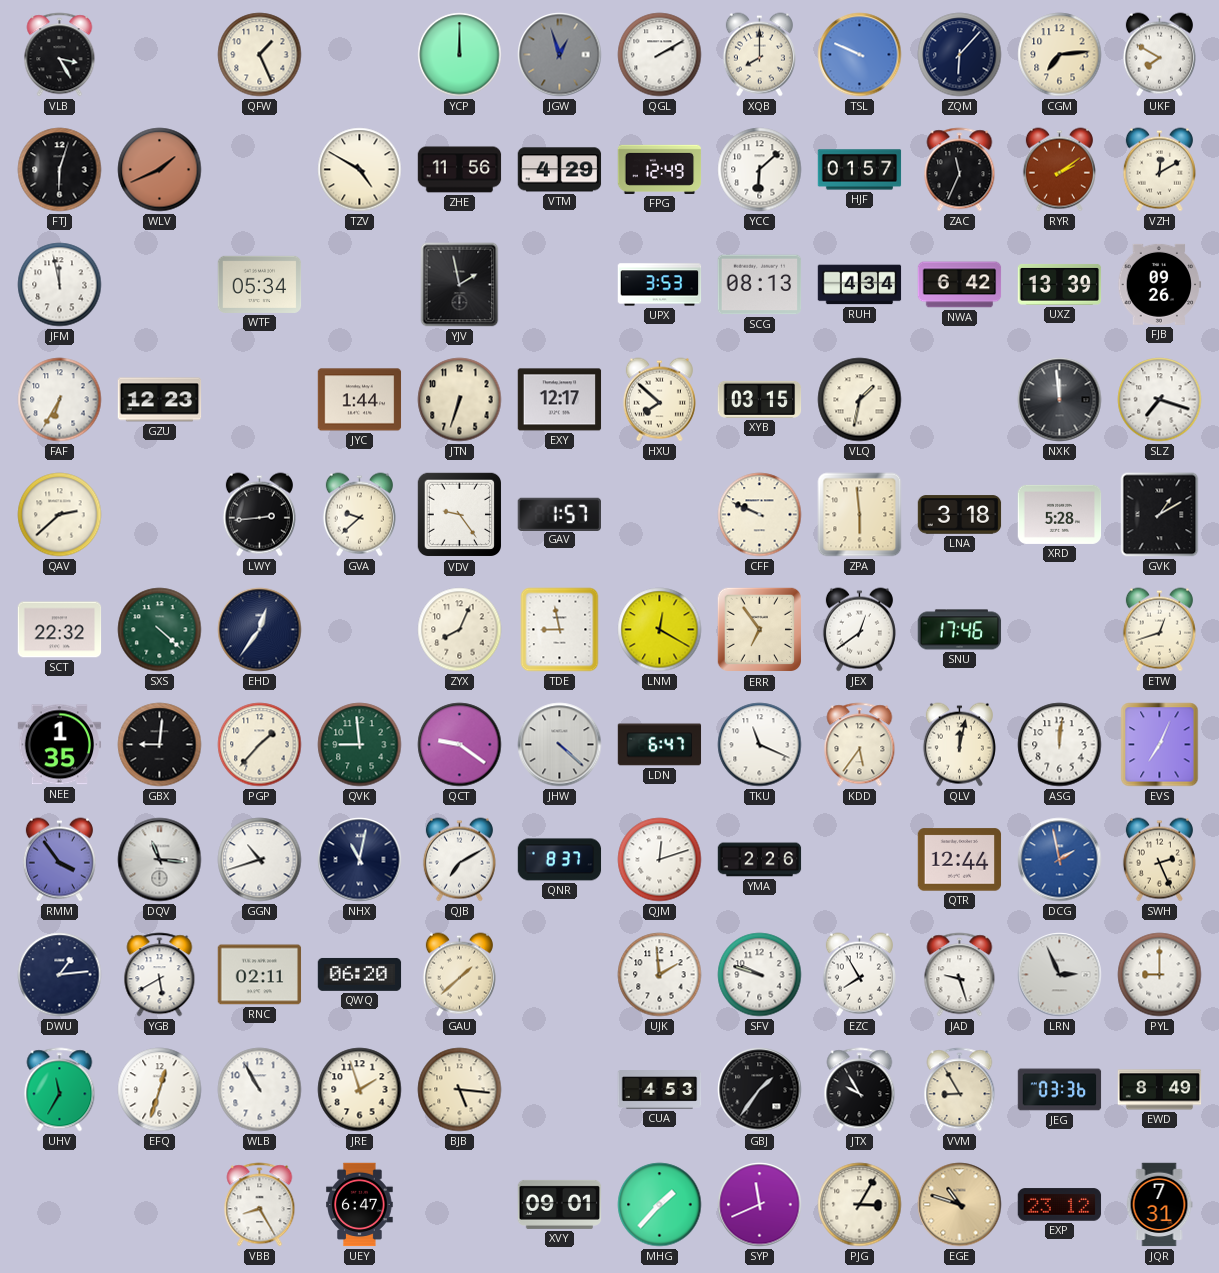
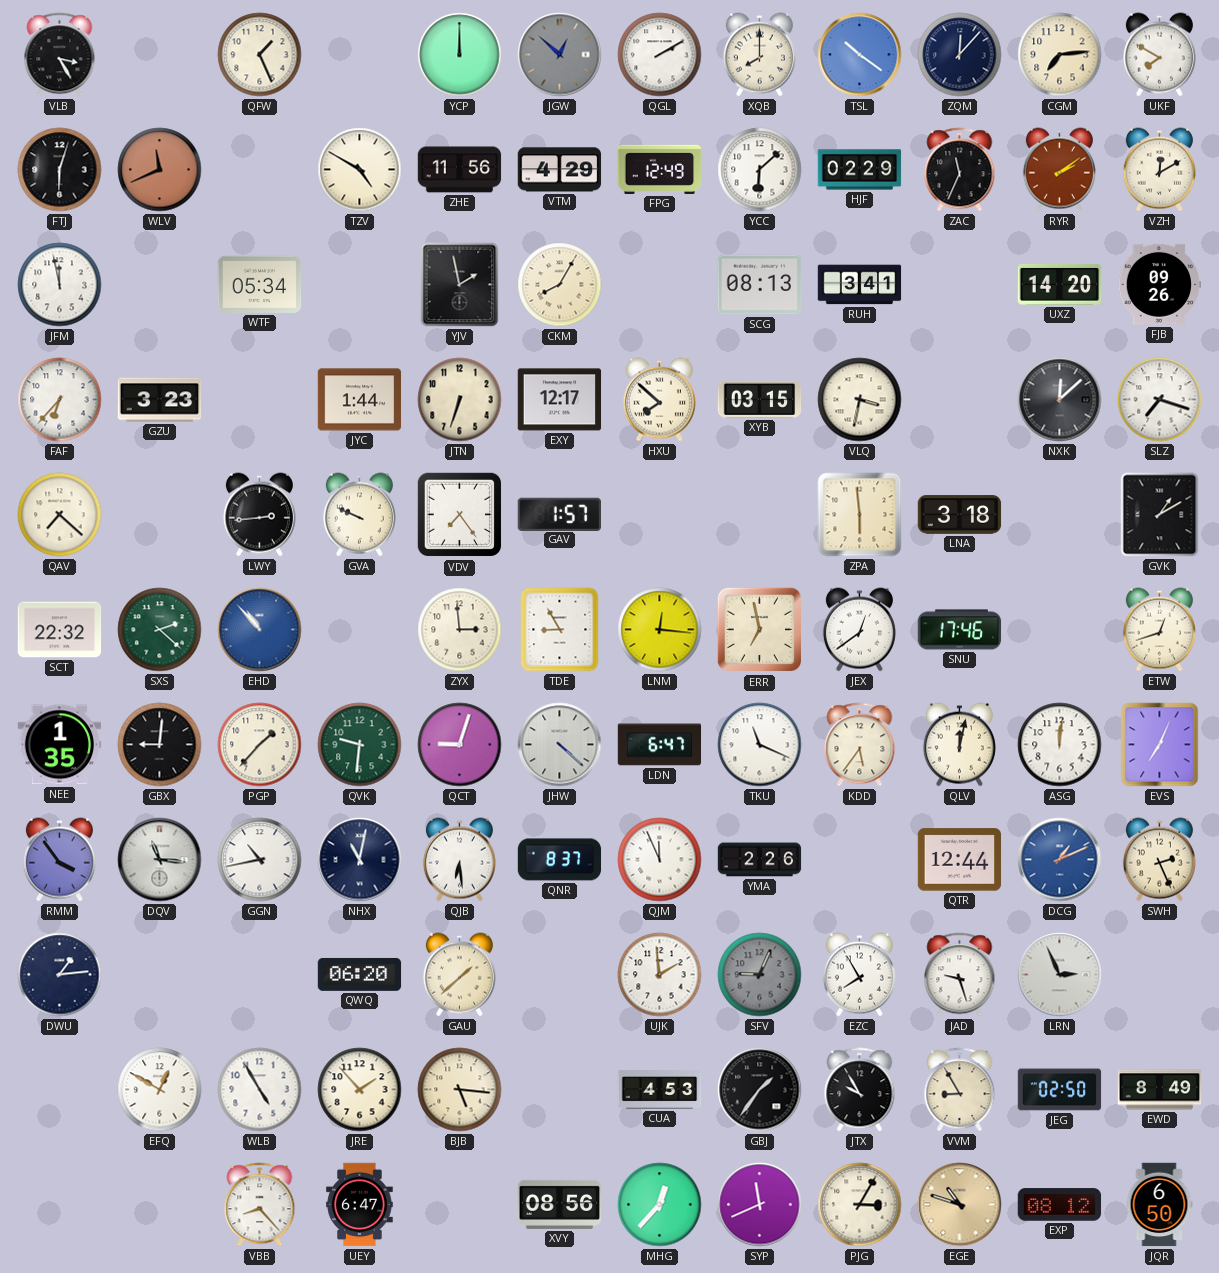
JGW: 12:57 -> 12:52 (560, 55)
TSL: 9:49 -> 10:21 (860, 55)
ZQM: 6:07 -> 12:07 (960, 55)
WLV: 1:41 -> 11:41 (160, 170)
HJF: 01:57 -> 02:29 (860, 170)
CKM: none -> 8:05 (560, 285)
UPX: 3:53 -> none (660, 285)
RUH: 4:34 -> 3:41 (860, 285)
NWA: 6:42 -> none (960, 285)
UXZ: 13:39 -> 14:20 (1060, 284)
FAF: 6:35 -> 6:37 (60, 400)
GZU: 12:23 -> 3:23 (160, 400)
VLQ: 1:32 -> 3:32 (860, 400)
NXK: 11:59 -> 12:08 (1060, 400)
QAV: 2:38 -> 7:22 (60, 515)
GVA: 9:38 -> 9:49 (359, 515)
VDV: 9:24 -> 7:24 (460, 515)
CFF: 9:49 -> none (760, 515)
XRD: 5:28 -> none (1060, 514)
SXS: 4:22 -> 2:22 (160, 630)
EHD: 12:36 -> 10:53 (260, 630)
EHD dial: navy -> blue (260, 630)
ZYX: 8:04 -> 2:59 (460, 630)
TDE: 8:58 -> 8:55 (560, 630)
LNM: 12:20 -> 12:16 (660, 630)
ERR: 6:54 -> 6:58 (760, 630)
QVK: 8:59 -> 9:31 (360, 745)
QCT: 9:21 -> 9:03 (460, 745)
GGN: 10:42 -> 10:43 (260, 860)
QJB: 7:10 -> 6:29 (459, 860)
QJM: 12:12 -> 11:56 (660, 860)
DCG: 1:58 -> 1:11 (1060, 860)
YGB: 5:40 -> none (160, 975)
RNC: 02:11 -> none (260, 975)
SFV: 9:48 -> 9:04 (760, 975)
SFV dial: white -> grey (760, 975)
PYL: 9:00 -> none (1160, 975)
UHV: 11:35 -> none (60, 1090)
EFQ: 12:33 -> 12:50 (160, 1090)
WLB: 10:55 -> 4:55 (260, 1090)
JRE: 1:57 -> 1:53 (360, 1090)
JEG: 03:36 -> 02:50 (1060, 1090)
VBB: 8:25 -> 8:23 (260, 1205)
XVY: 09:01 -> 08:56 (560, 1204)
MHG: 1:37 -> 12:37 (660, 1205)
EXP: 23:12 -> 08:12 (1060, 1205)
JQR: 7:31 -> 6:50 (1159, 1205)
